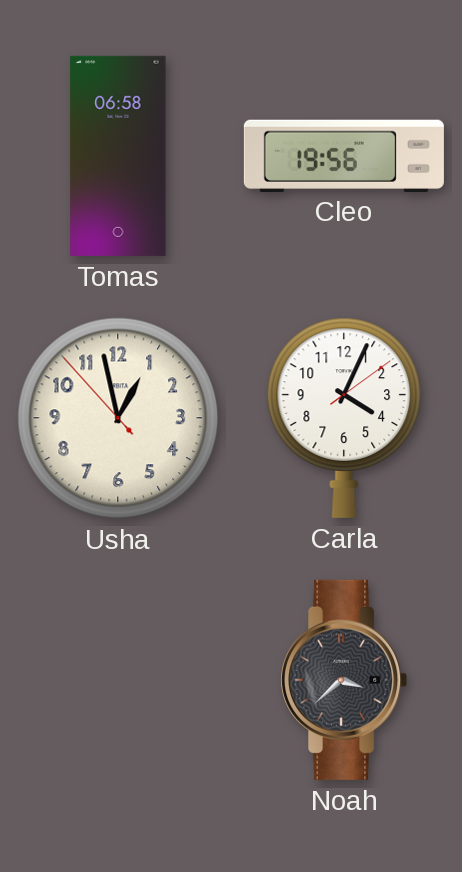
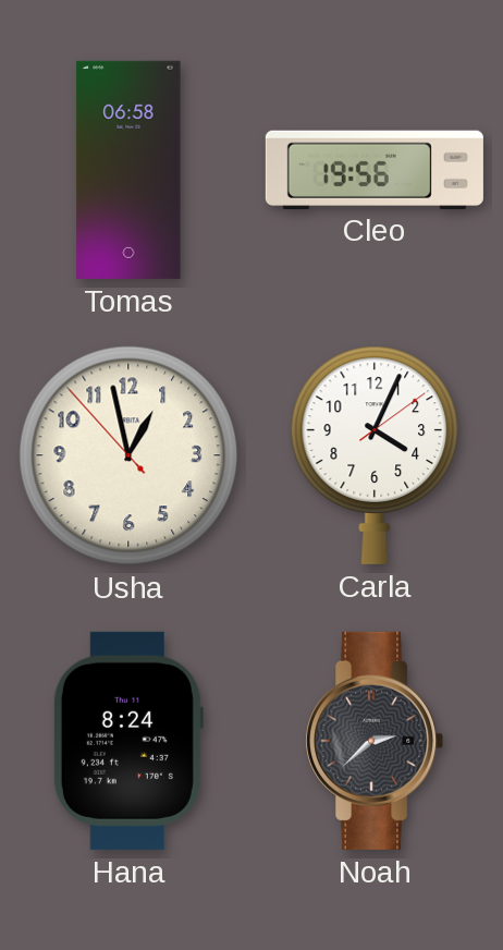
Hana: none -> 8:24 (127, 741)
Noah: 3:38 -> 2:38 (375, 741)
